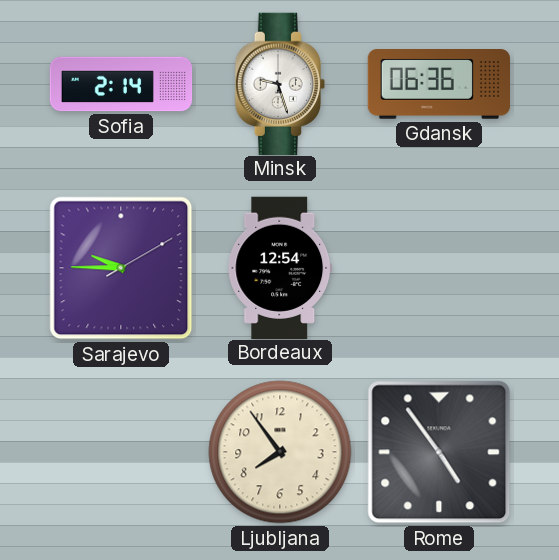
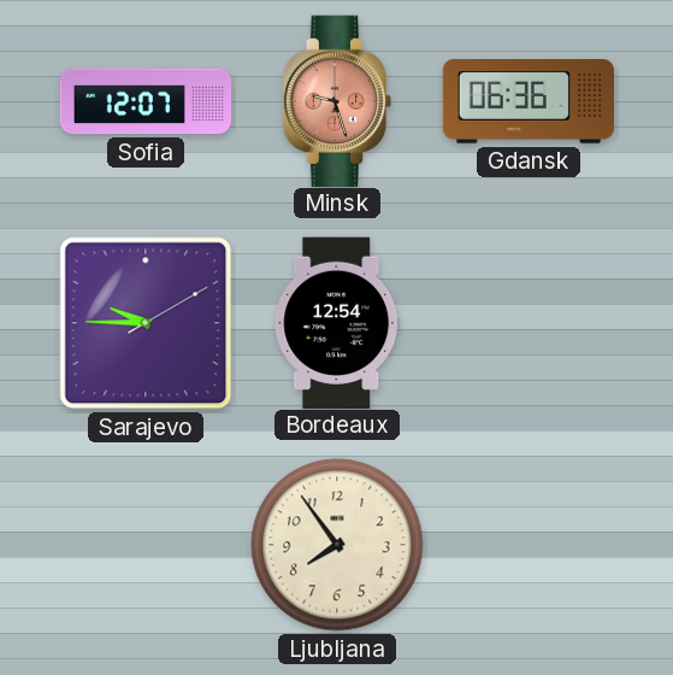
Sofia: 2:14 -> 12:07 (146, 101)
Minsk dial: white -> salmon (336, 100)
Rome: 4:54 -> none (439, 452)
